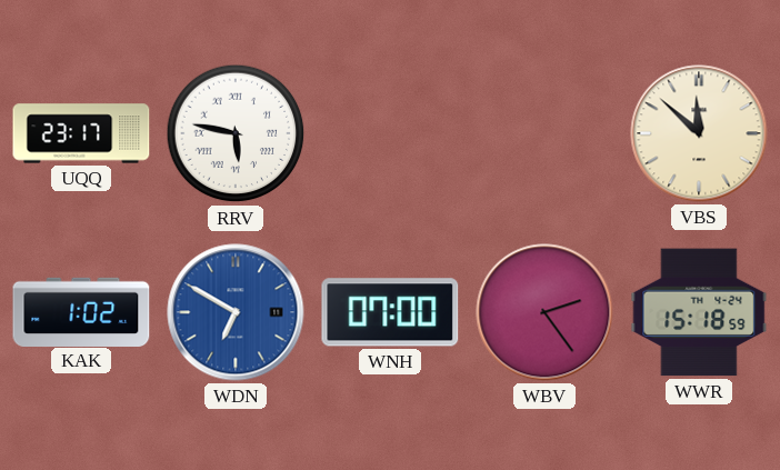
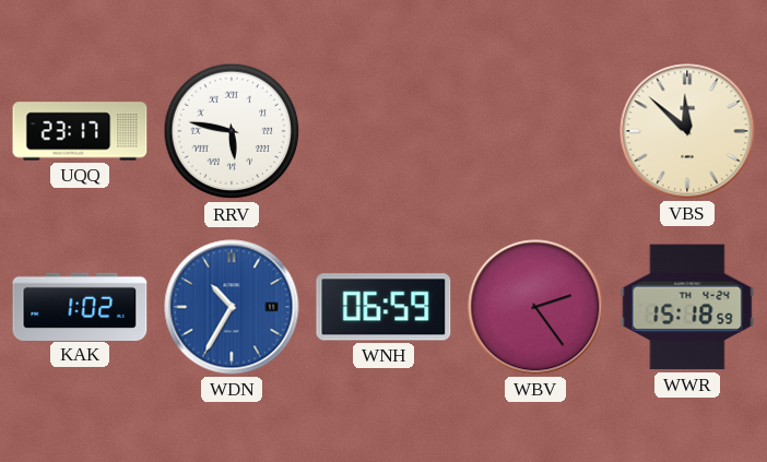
WDN: 6:50 -> 10:35 (232, 307)
WNH: 07:00 -> 06:59 (383, 307)
